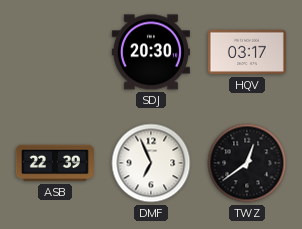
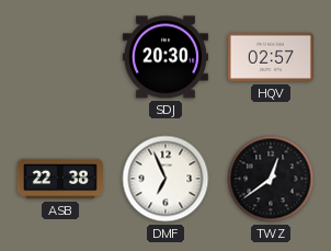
HQV: 03:17 -> 02:57 (271, 57)
ASB: 22:39 -> 22:38 (60, 179)
